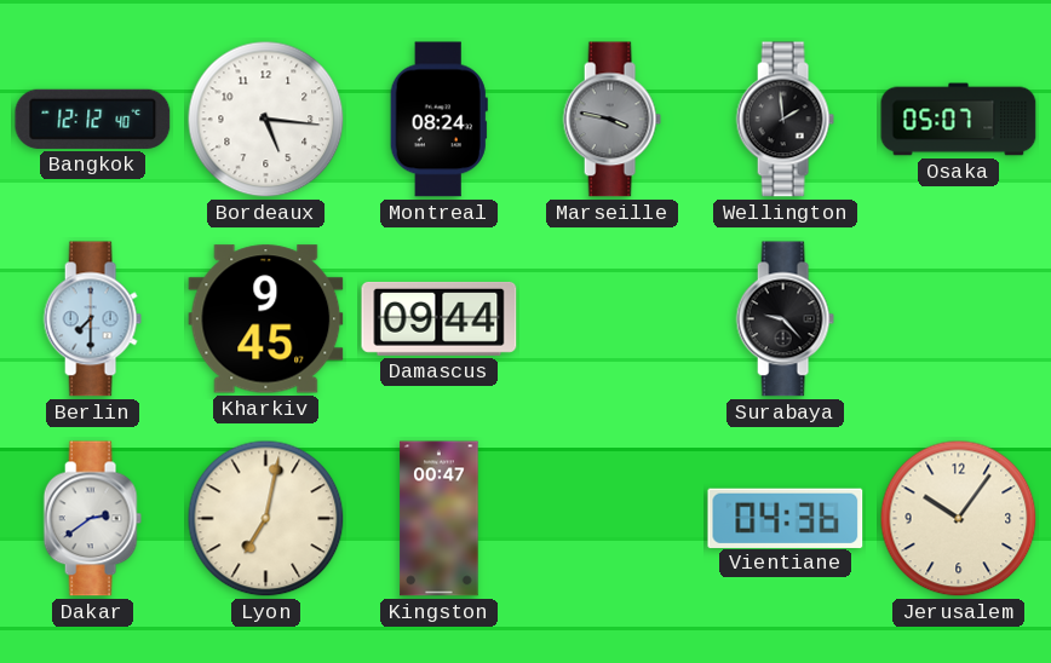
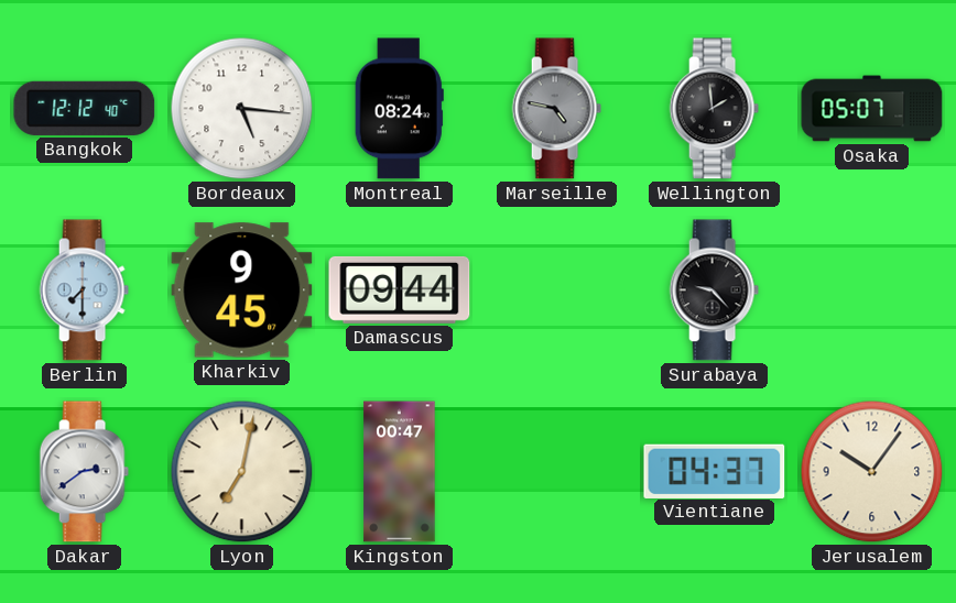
Marseille: 3:47 -> 4:47 (556, 109)
Vientiane: 04:36 -> 04:37 (715, 471)
